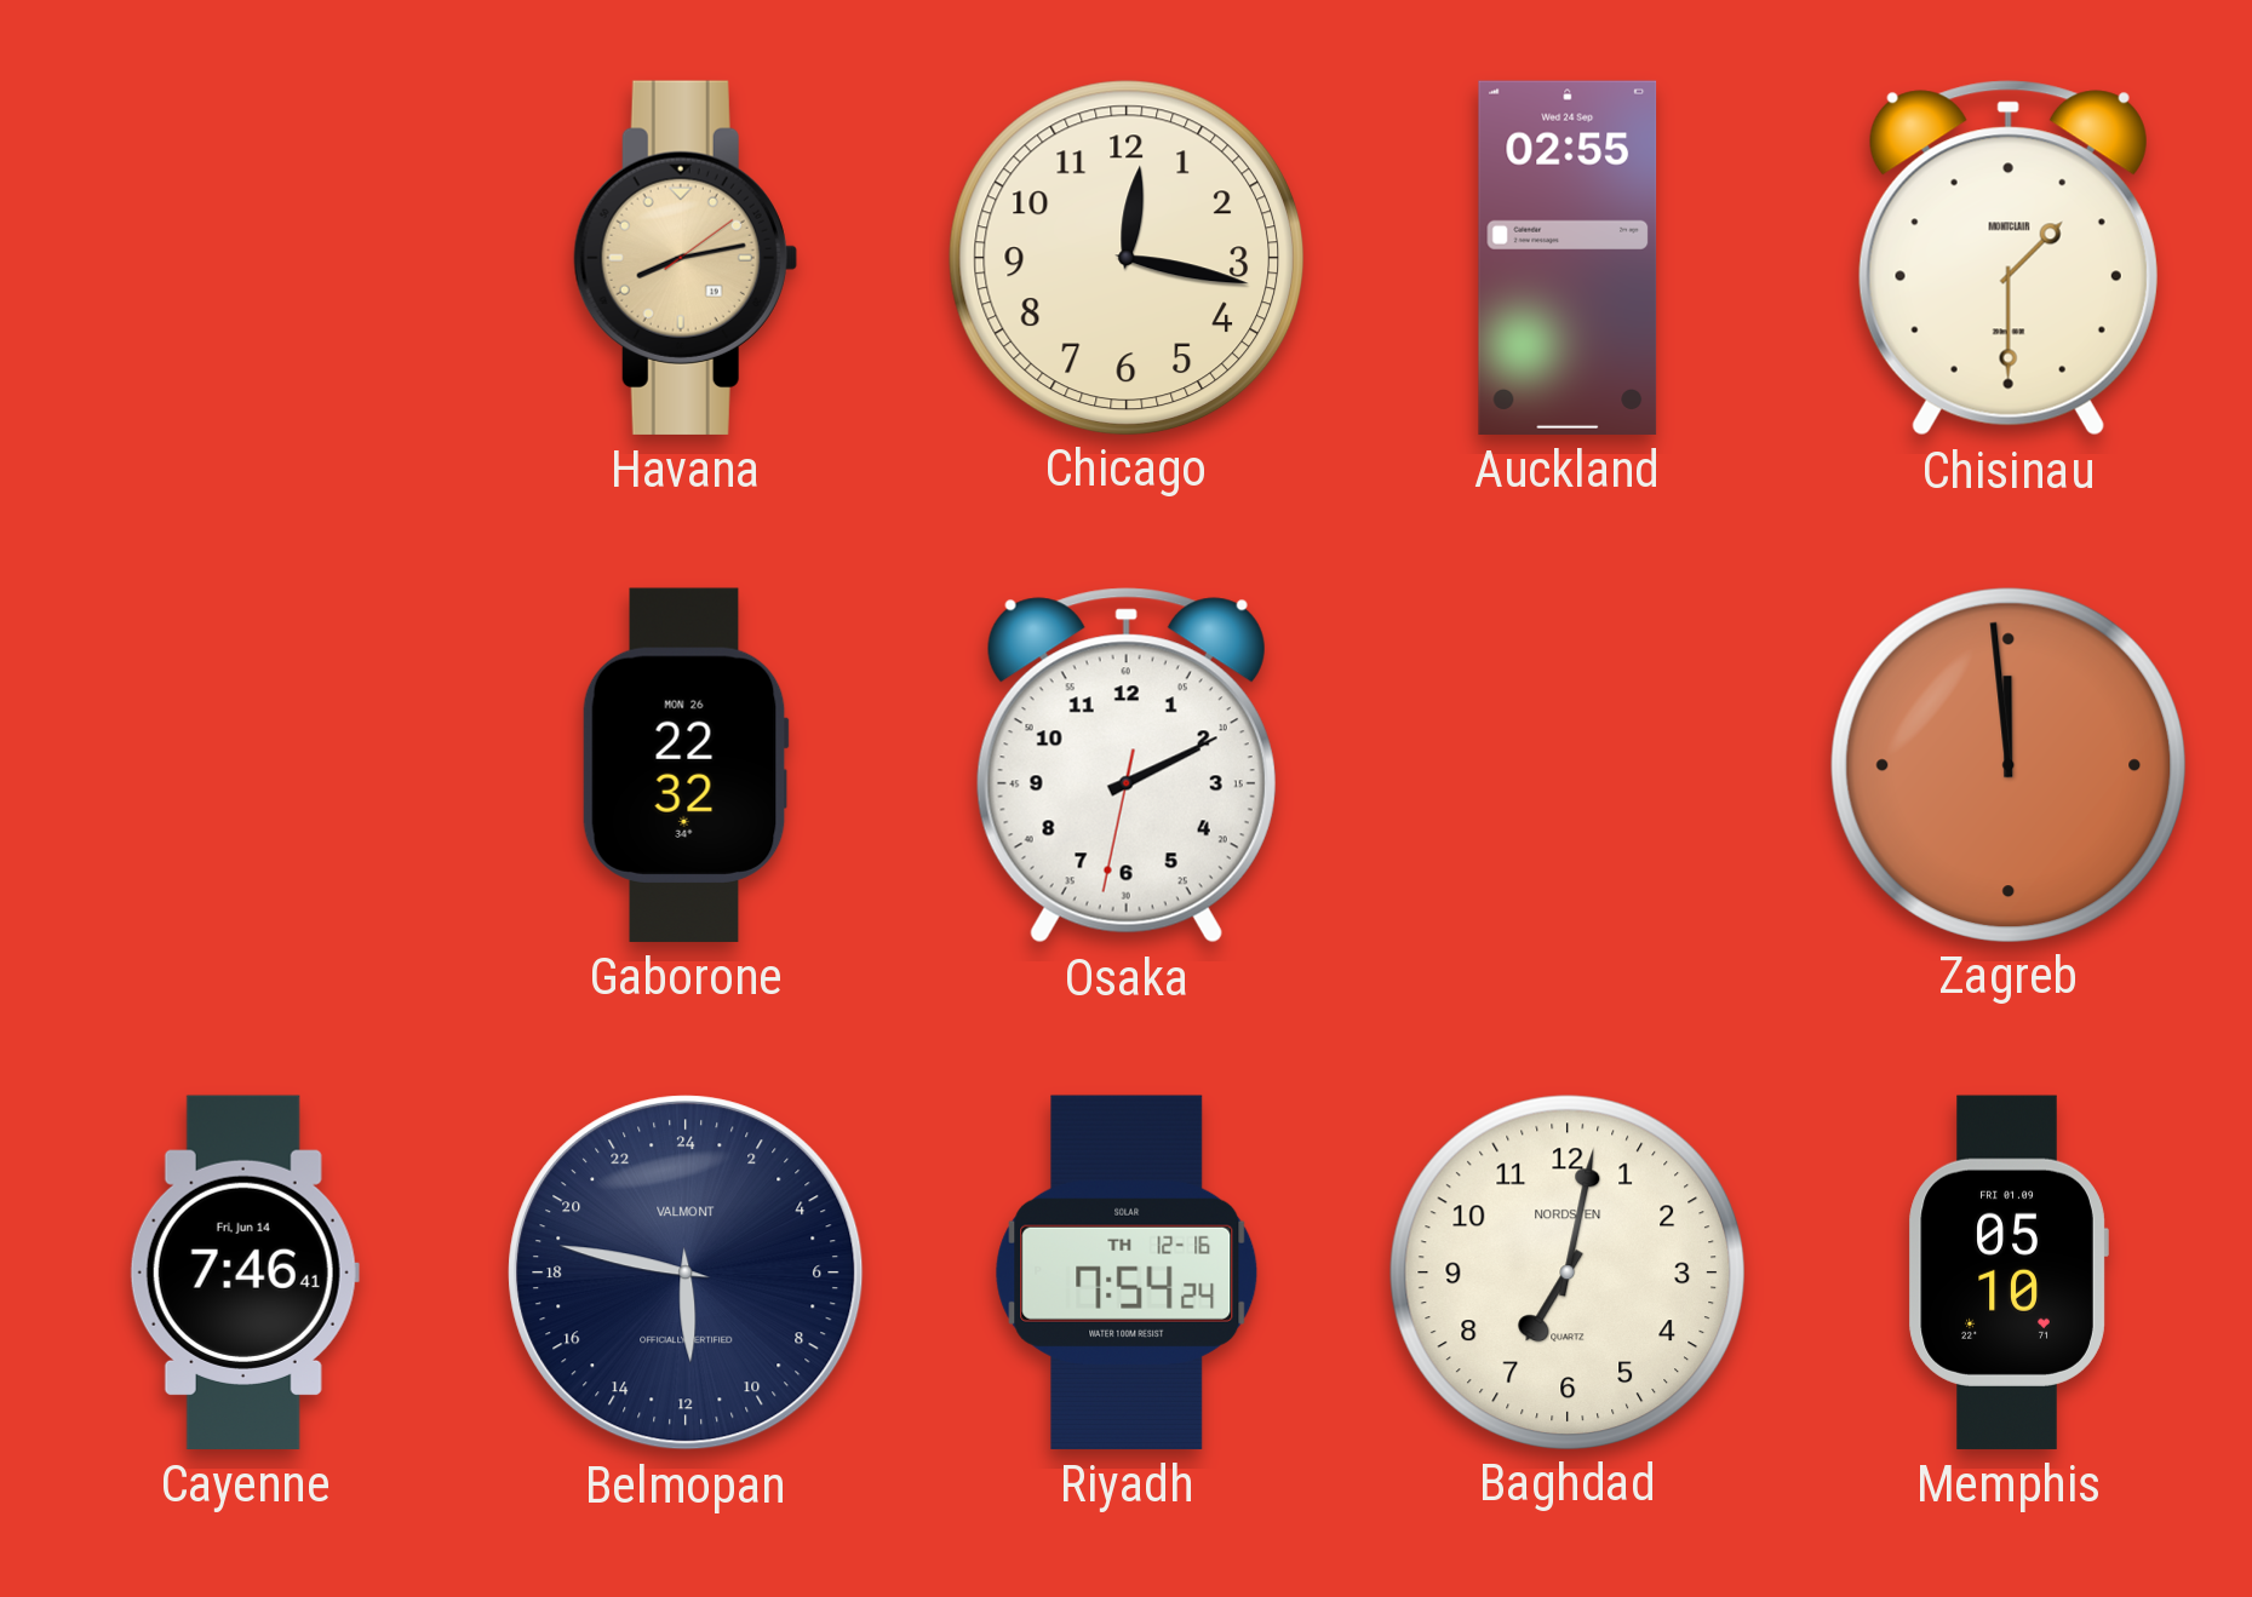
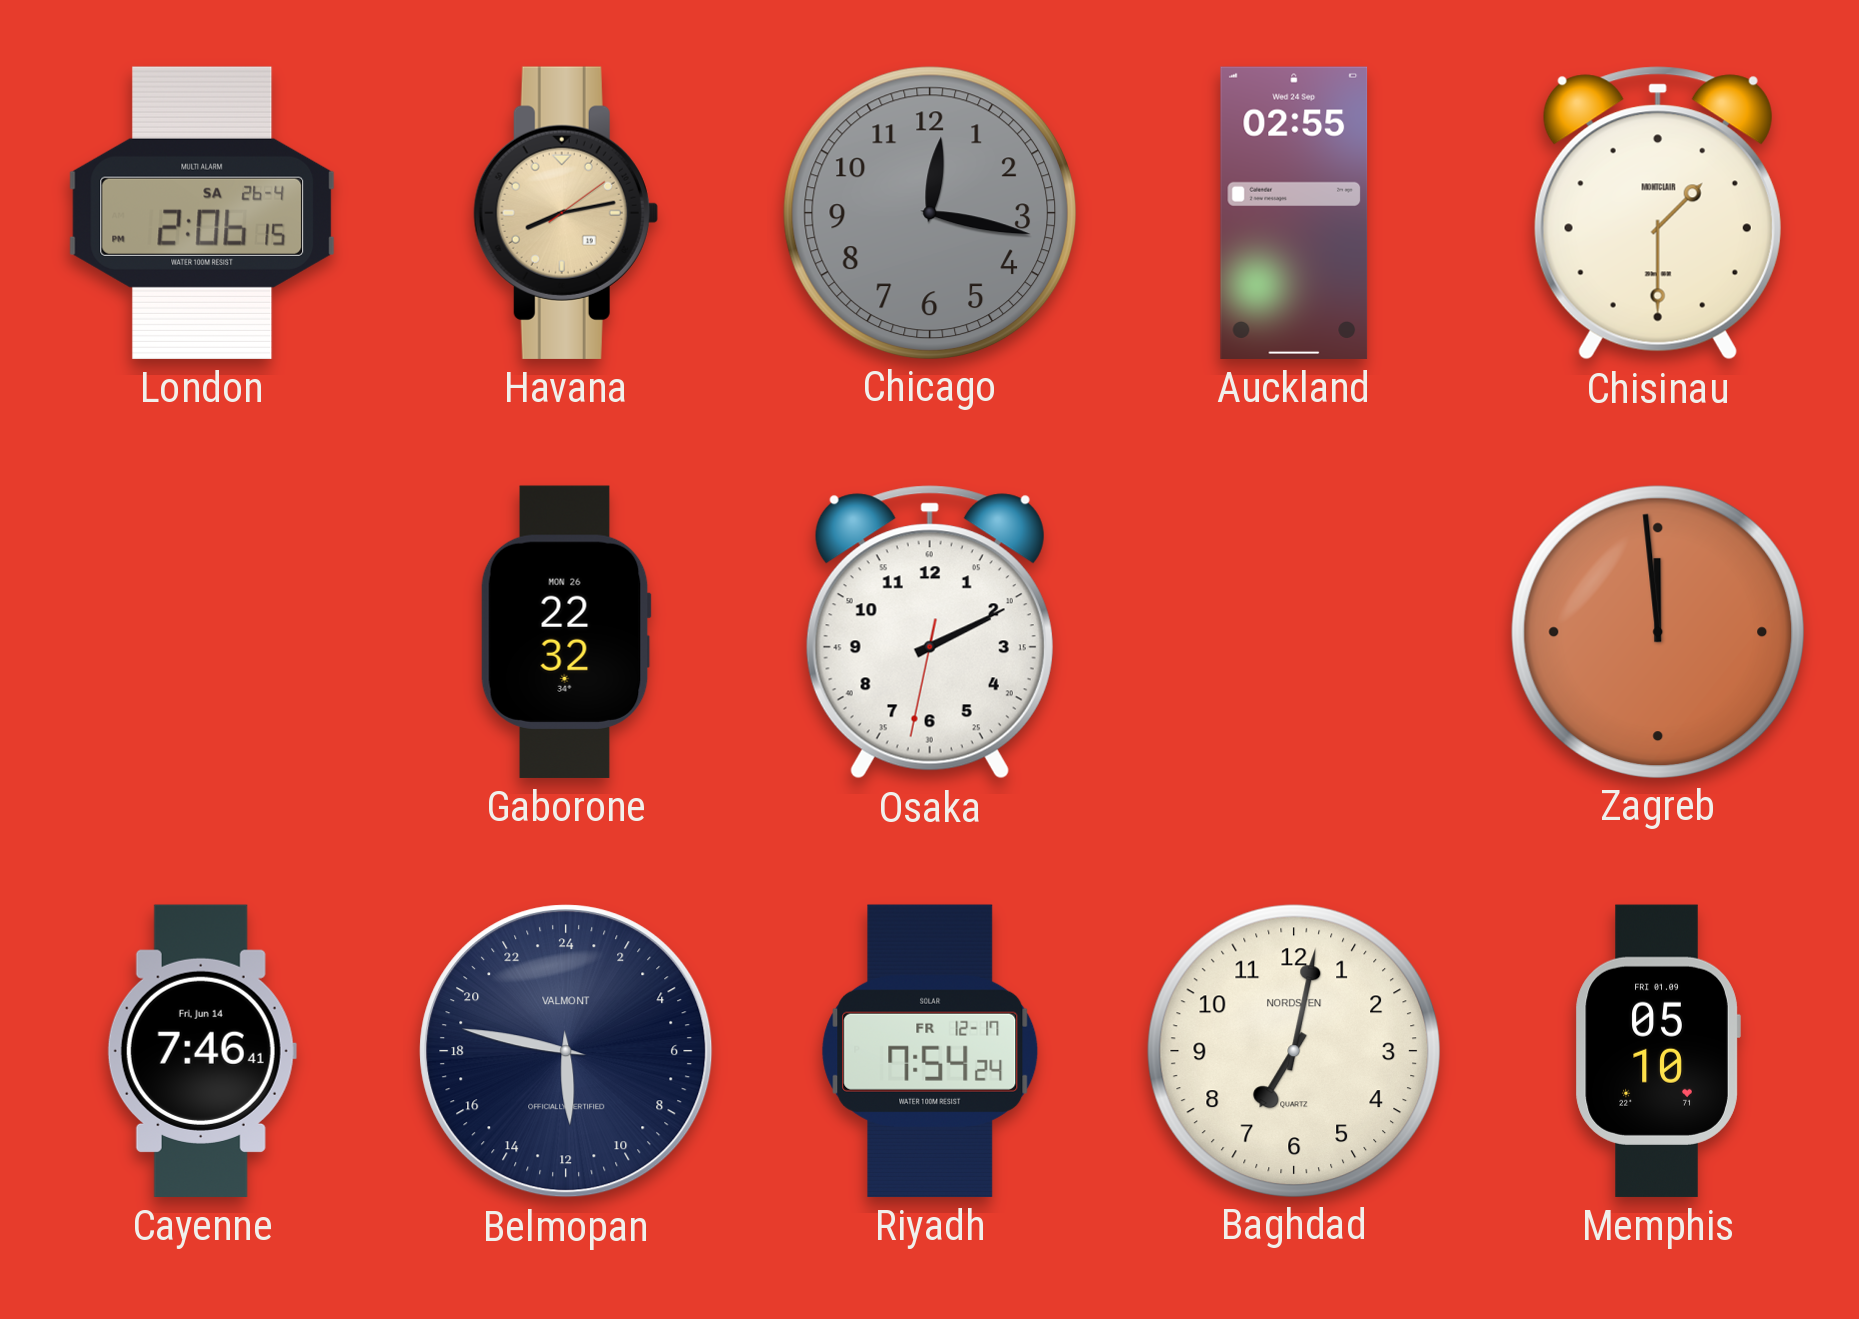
London: none -> 2:06 (202, 213)
Chicago dial: cream -> grey (929, 212)
Riyadh date: TH 12-16 -> FR 12-17 (930, 1051)
